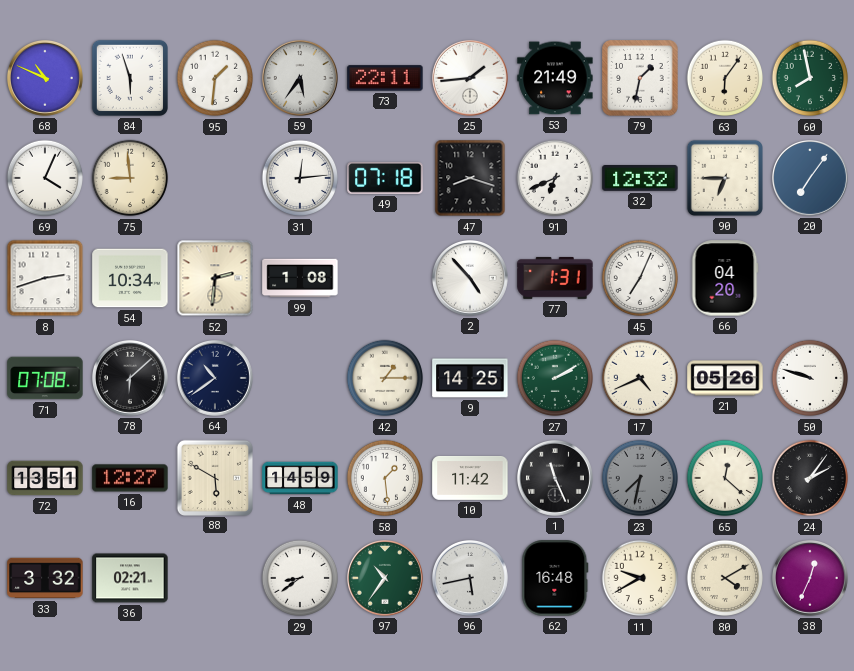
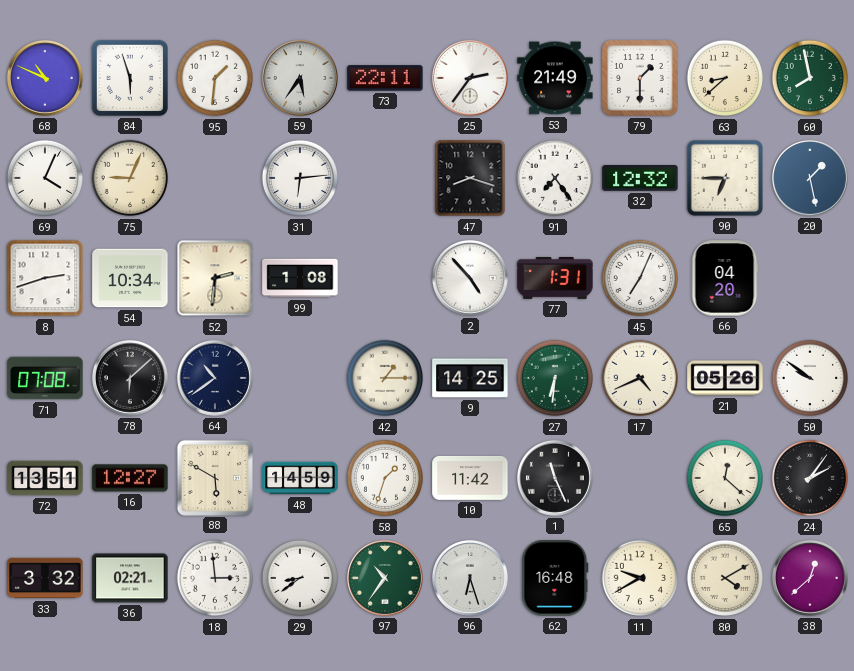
25: 1:44 -> 2:36 (470, 78)
79: 1:32 -> 1:30 (640, 78)
63: 6:06 -> 8:38 (725, 78)
75: 8:59 -> 9:04 (130, 178)
31: 12:14 -> 6:14 (300, 178)
49: 07:18 -> none (385, 178)
91: 6:41 -> 7:24 (555, 178)
20: 7:06 -> 1:28 (810, 178)
27: 2:10 -> 6:31 (555, 378)
50: 9:48 -> 9:51 (810, 378)
58: 1:29 -> 1:33 (385, 478)
23: 7:32 -> none (640, 478)
18: none -> 2:59 (215, 578)
96: 5:43 -> 6:27 (470, 578)
38: 12:34 -> 12:38 (810, 578)
